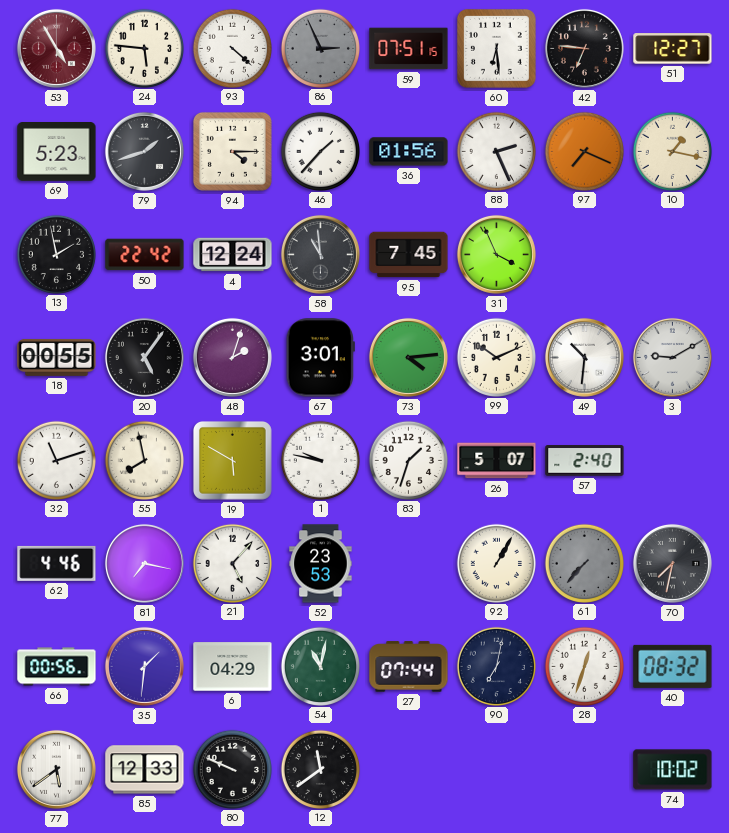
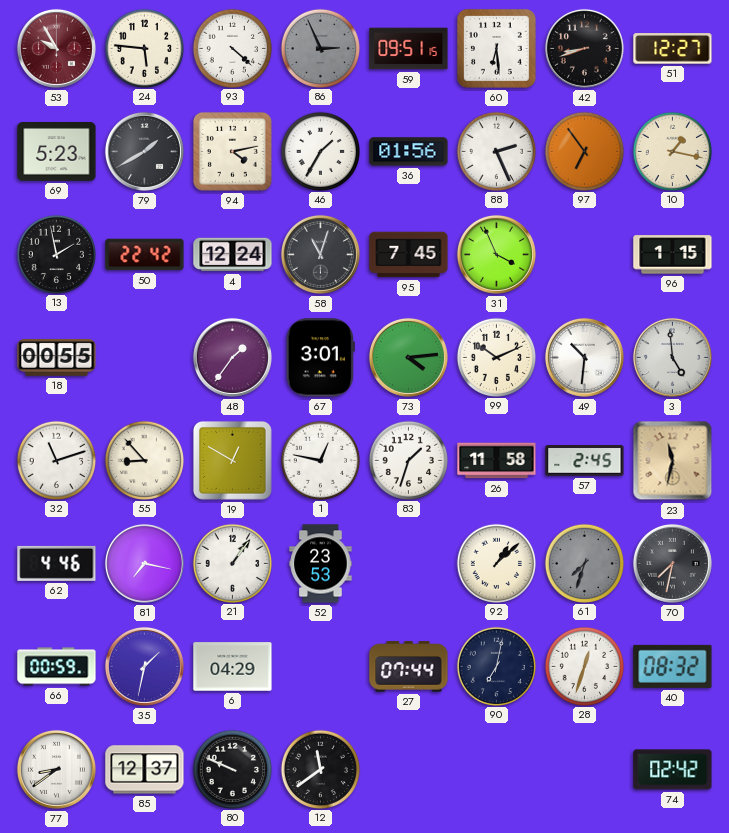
53: 4:55 -> 9:55 (56, 48)
59: 07:51 -> 09:51 (409, 49)
42: 6:46 -> 8:42 (584, 48)
79: 1:42 -> 1:40 (144, 151)
94: 4:15 -> 4:13 (232, 151)
46: 1:37 -> 1:35 (320, 151)
97: 7:19 -> 6:54 (584, 151)
58: 10:59 -> 11:03 (320, 254)
96: none -> 1:15 (673, 255)
20: 5:06 -> none (144, 357)
48: 2:03 -> 1:36 (232, 357)
3: 9:10 -> 4:59 (672, 357)
55: 7:58 -> 8:53 (144, 460)
19: 5:50 -> 12:50 (232, 460)
1: 9:47 -> 12:47 (320, 460)
26: 5:07 -> 11:58 (497, 461)
57: 2:40 -> 2:45 (585, 461)
23: none -> 11:32 (673, 461)
21: 5:07 -> 1:06 (232, 563)
92: 1:05 -> 1:08 (496, 563)
61: 7:37 -> 7:33 (584, 563)
66: 00:56 -> 00:59 (57, 667)
35: 1:31 -> 1:32 (144, 666)
54: 11:02 -> none (320, 666)
77: 5:39 -> 8:39 (56, 769)
85: 12:33 -> 12:37 (145, 770)
74: 10:02 -> 02:42 (673, 770)
